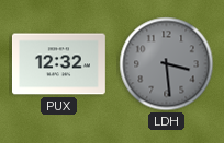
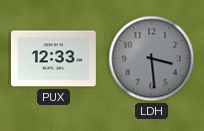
PUX: 12:32 -> 12:33 (53, 59)
